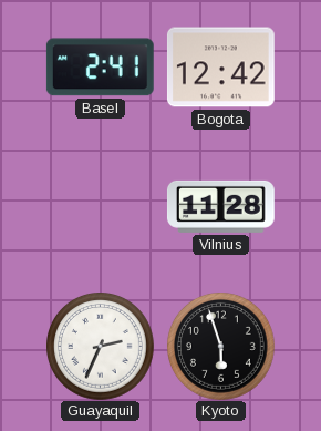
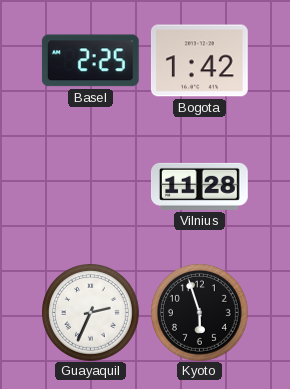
Basel: 2:41 -> 2:25 (90, 61)
Bogota: 12:42 -> 1:42 (199, 61)
